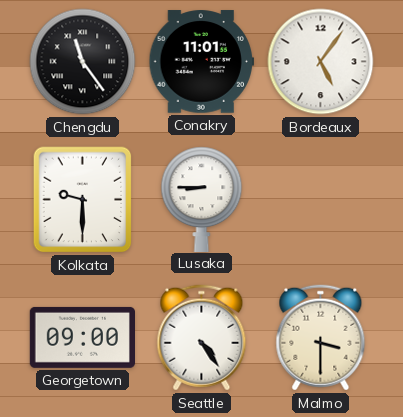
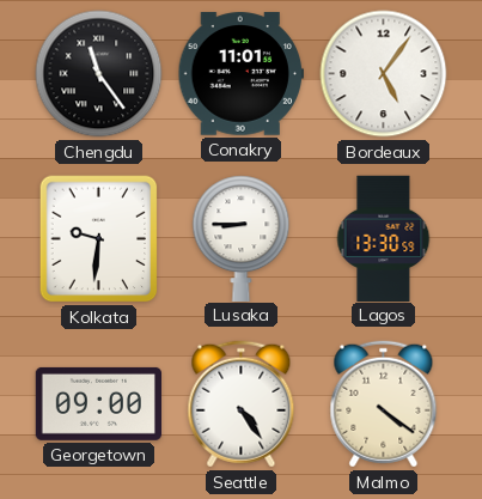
Kolkata: 9:30 -> 9:31 (99, 239)
Lagos: none -> 13:30 (384, 238)
Malmo: 3:30 -> 4:21 (384, 404)
